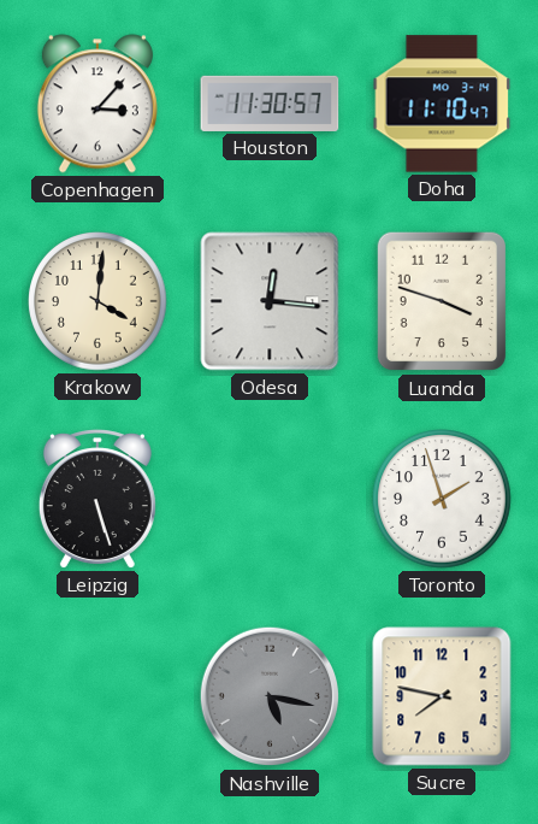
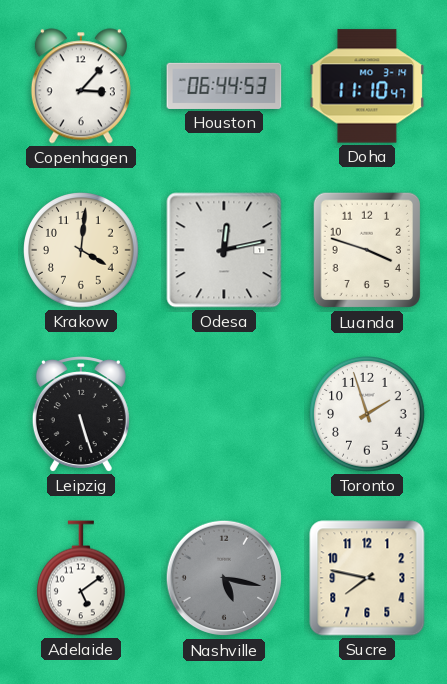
Houston: 11:30 -> 06:44 (224, 86)
Odesa: 12:16 -> 12:13 (224, 250)
Adelaide: none -> 5:09 (81, 578)
